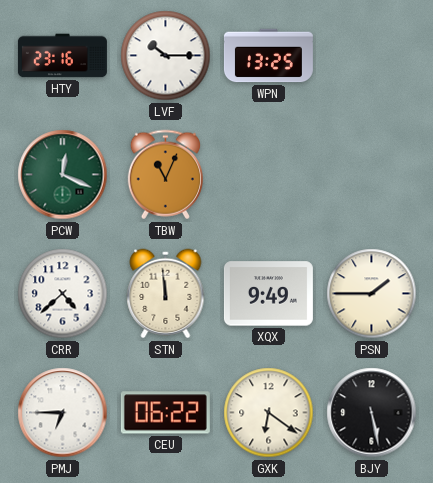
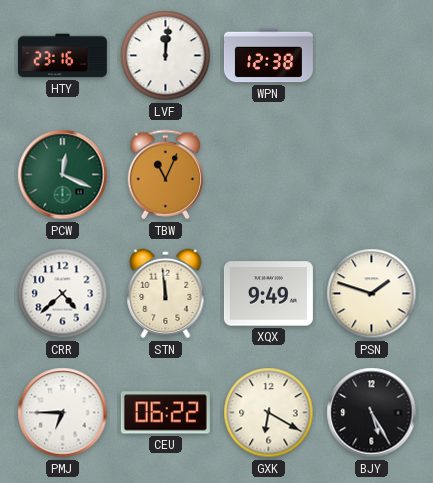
LVF: 10:15 -> 12:01 (166, 56)
WPN: 13:25 -> 12:38 (268, 56)
PSN: 1:45 -> 1:48 (372, 294)
GXK: 6:21 -> 6:20 (269, 413)
BJY: 5:28 -> 5:25 (372, 413)
